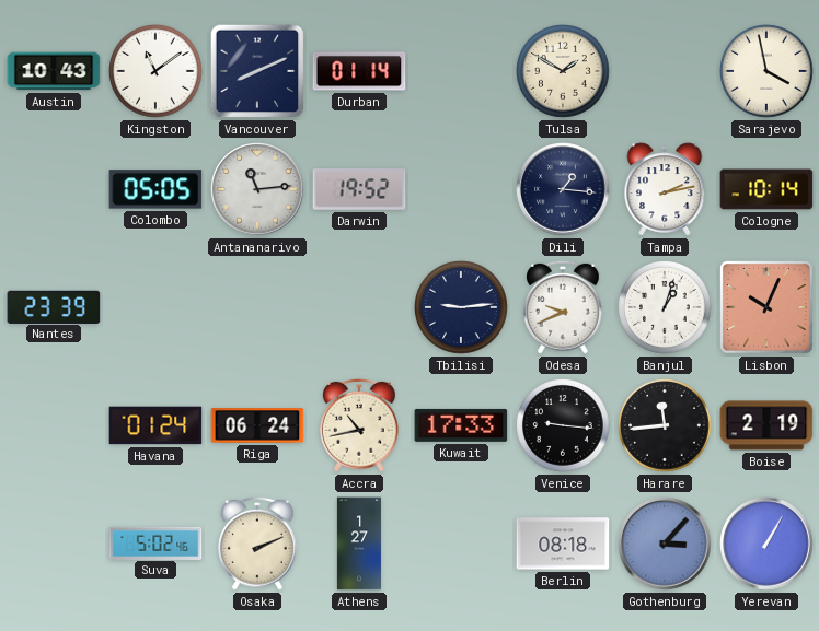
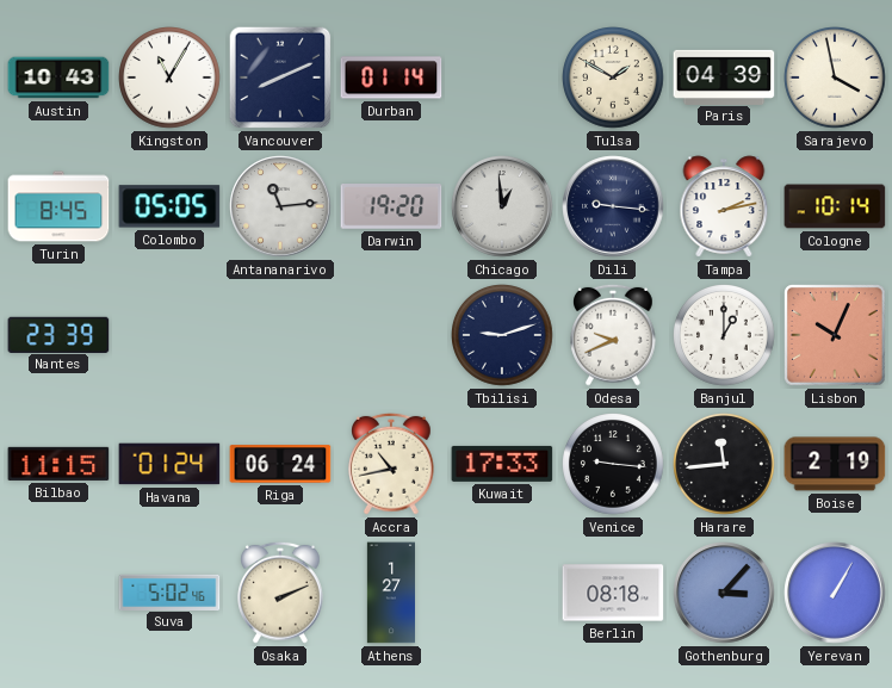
Kingston: 11:09 -> 11:05 (171, 79)
Paris: none -> 04:39 (724, 76)
Turin: none -> 8:45 (58, 206)
Darwin: 19:52 -> 19:20 (391, 206)
Chicago: none -> 12:59 (502, 206)
Dili: 1:16 -> 9:16 (613, 206)
Tbilisi: 9:14 -> 9:12 (503, 336)
Banjul: 1:03 -> 1:00 (725, 336)
Bilbao: none -> 11:15 (58, 464)
